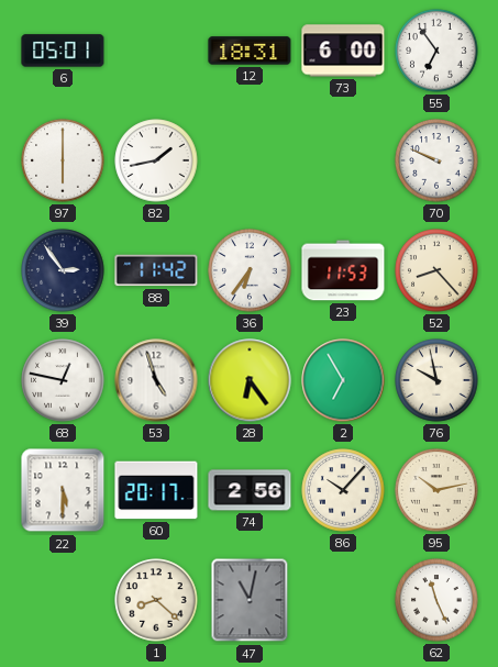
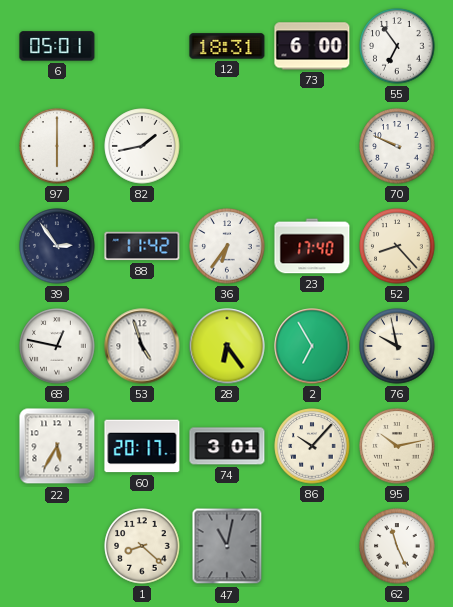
23: 11:53 -> 17:40 (312, 246)
22: 5:30 -> 5:35 (57, 446)
74: 2:56 -> 3:01 (227, 446)
